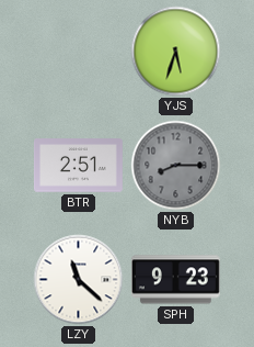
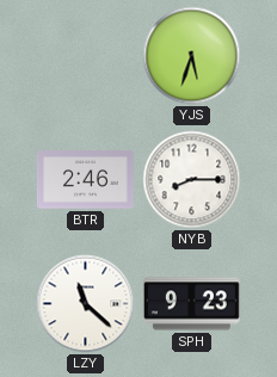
BTR: 2:51 -> 2:46 (85, 180)
NYB dial: grey -> white (192, 180)
